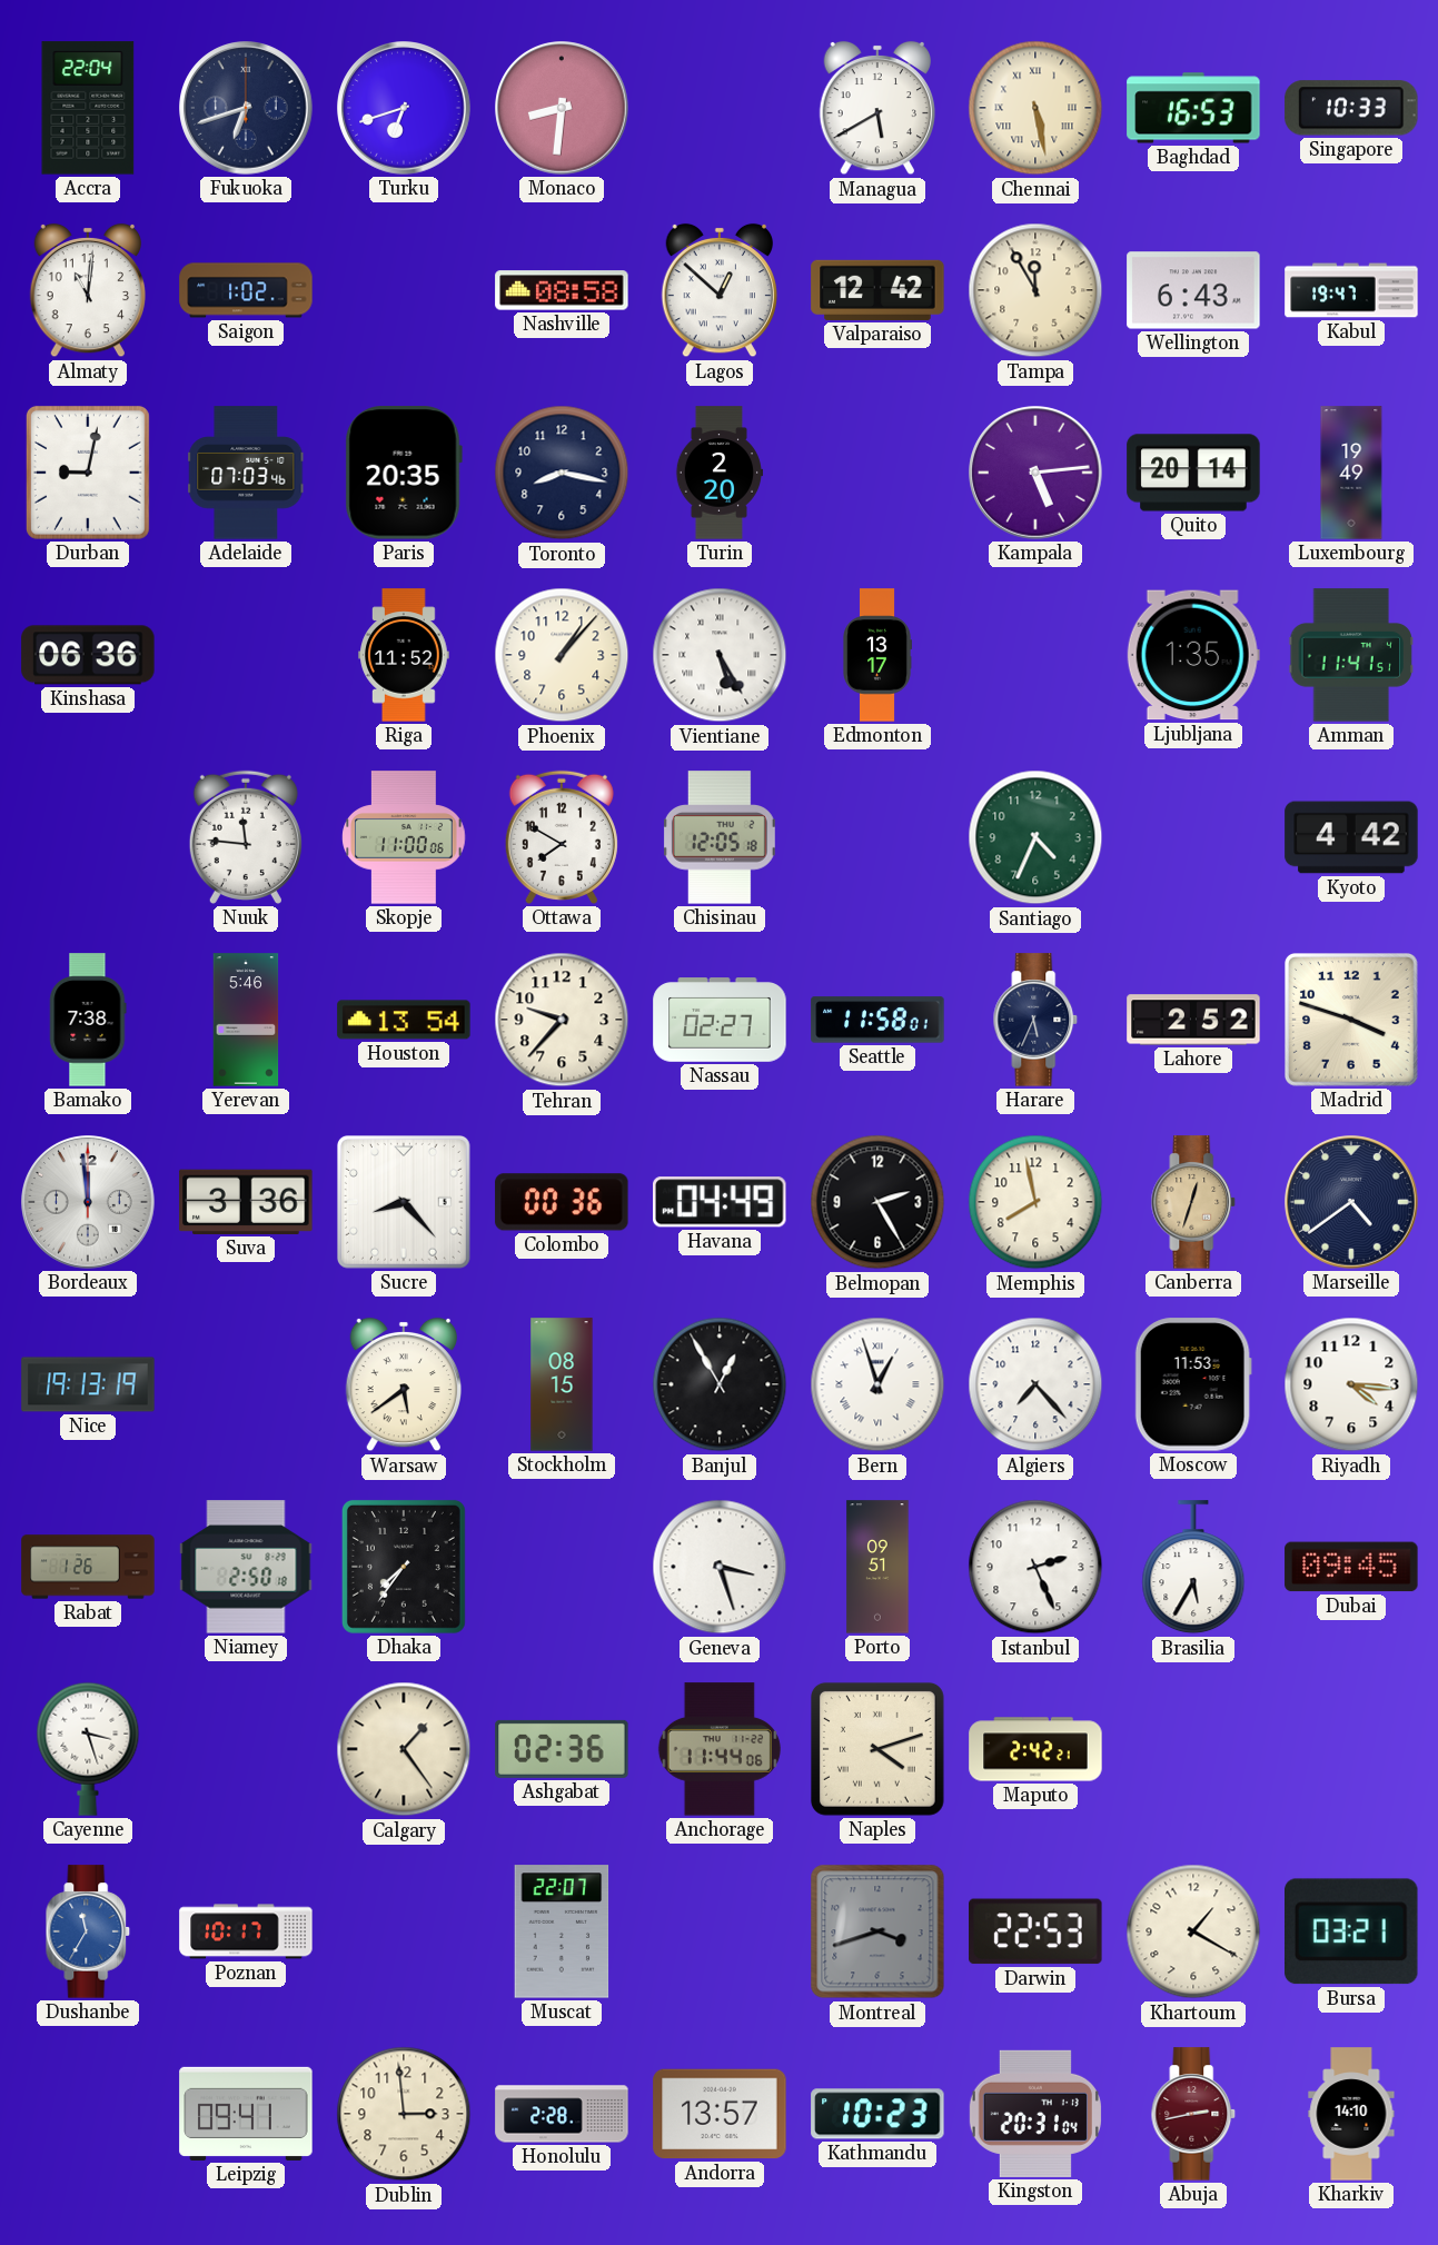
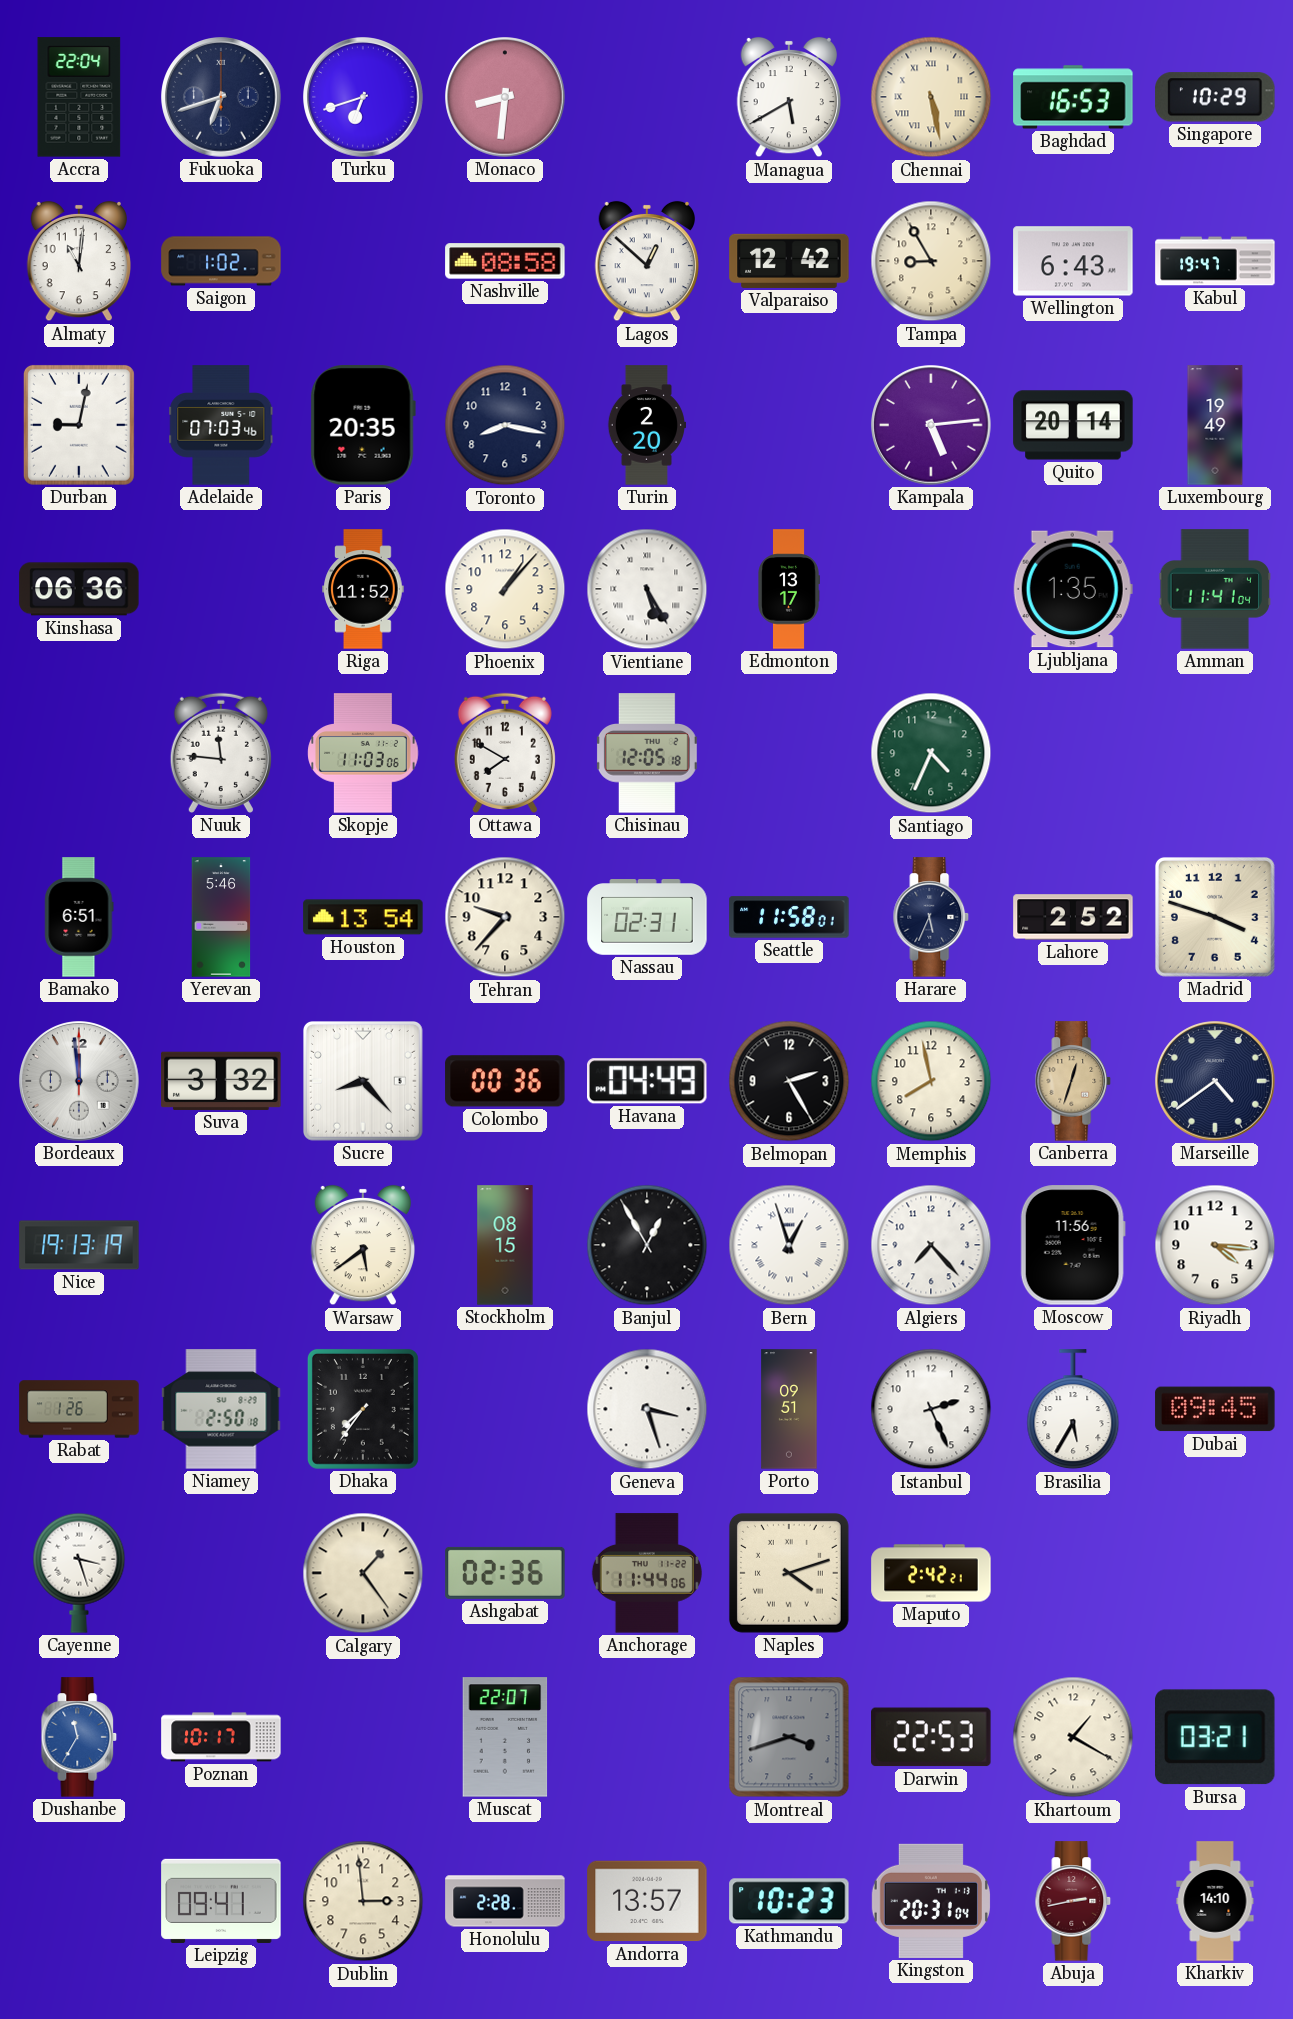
Singapore: 10:33 -> 10:29 (1215, 97)
Tampa: 11:55 -> 8:55 (931, 261)
Amman: 11:41:51 -> 11:41:04 (1214, 589)
Skopje: 11:00 -> 11:03 (363, 753)
Kyoto: 4:42 -> none (1351, 837)
Bamako: 7:38 -> 6:51 (79, 917)
Nassau: 02:27 -> 02:31 (647, 917)
Suva: 3:36 -> 3:32 (221, 1081)
Moscow: 11:53 -> 11:56 (1073, 1245)
